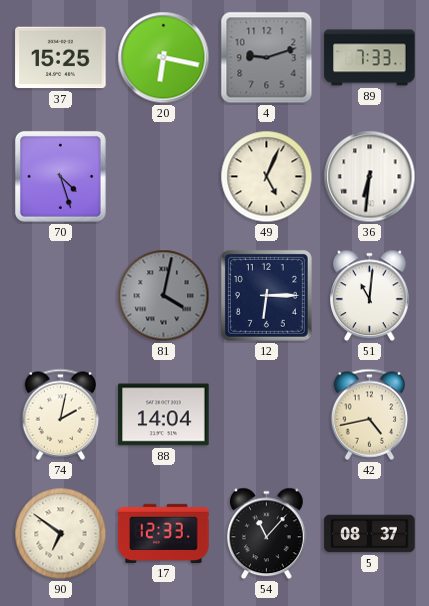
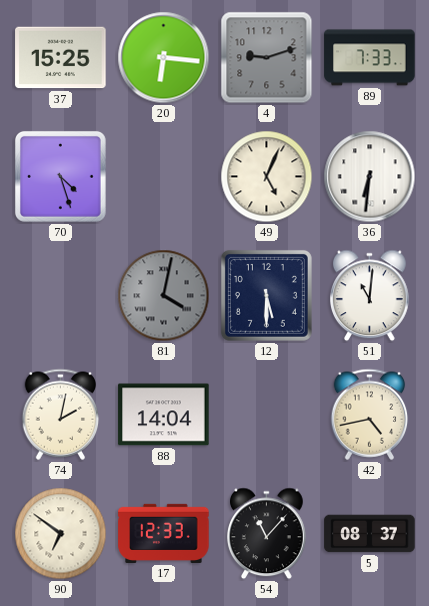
20: 6:17 -> 6:16 (164, 58)
12: 6:15 -> 5:30 (266, 295)
